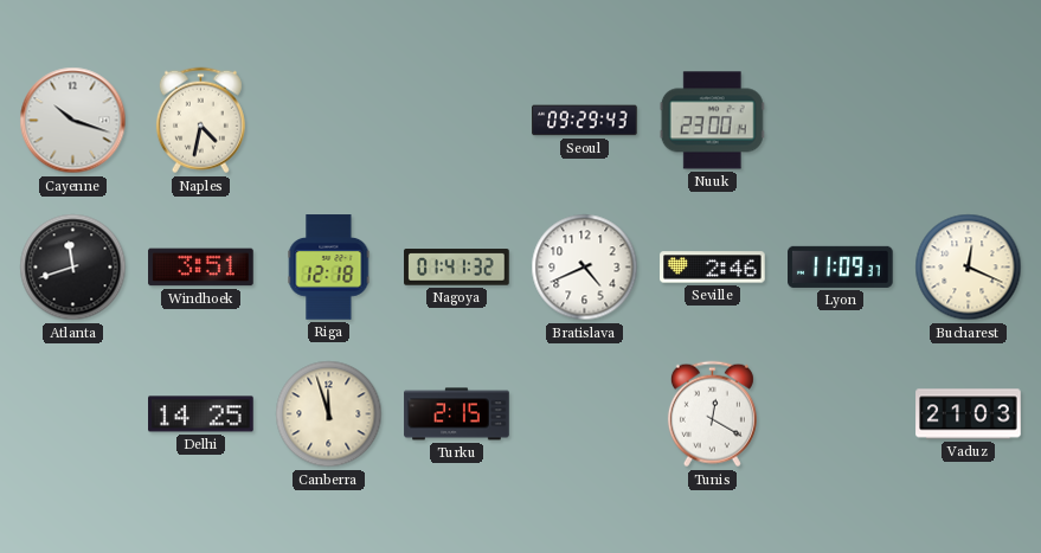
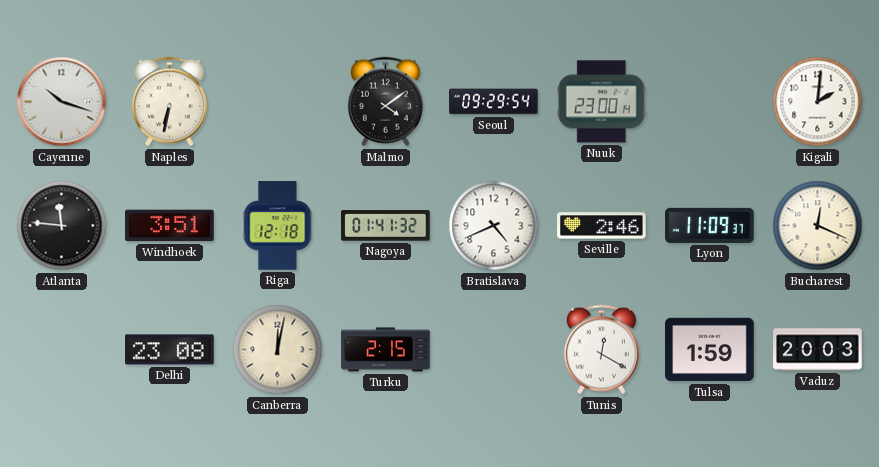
Naples: 4:32 -> 6:32 (169, 102)
Malmo: none -> 4:09 (385, 102)
Seoul: 09:29:43 -> 09:29:54 (494, 102)
Kigali: none -> 2:01 (818, 102)
Atlanta: 11:42 -> 11:46 (62, 226)
Delhi: 14:25 -> 23:08 (170, 350)
Canberra: 11:57 -> 12:02 (278, 350)
Tulsa: none -> 1:59 (710, 350)
Vaduz: 21:03 -> 20:03 (818, 350)
